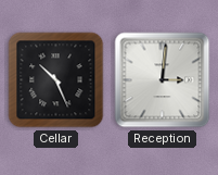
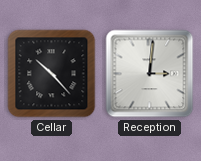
Cellar: 10:26 -> 10:23 (52, 74)
